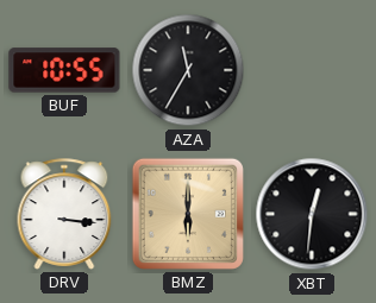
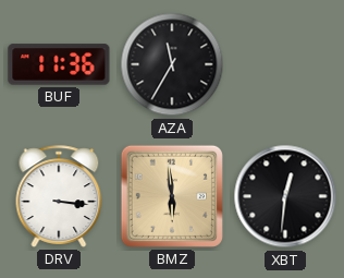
BUF: 10:55 -> 11:36 (59, 64)
BMZ: 6:00 -> 5:59 (172, 196)
